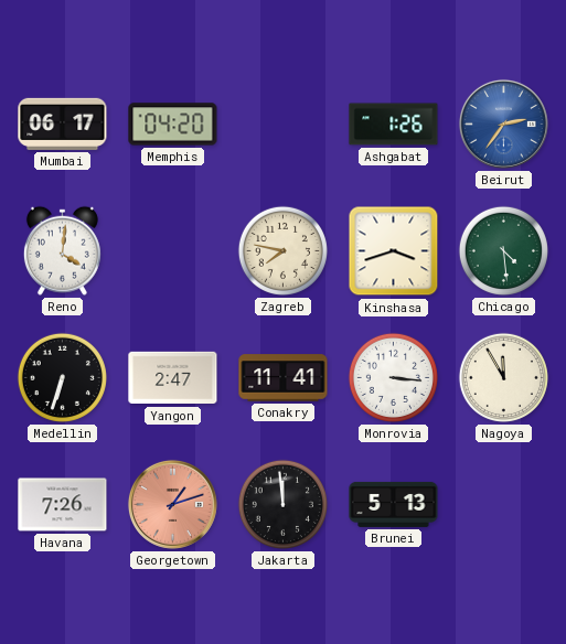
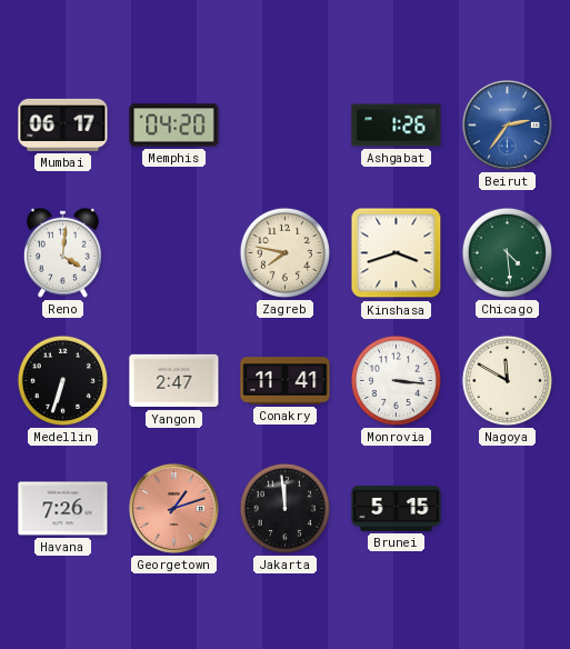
Nagoya: 11:55 -> 11:50 (507, 380)
Brunei: 5:13 -> 5:15 (397, 508)
